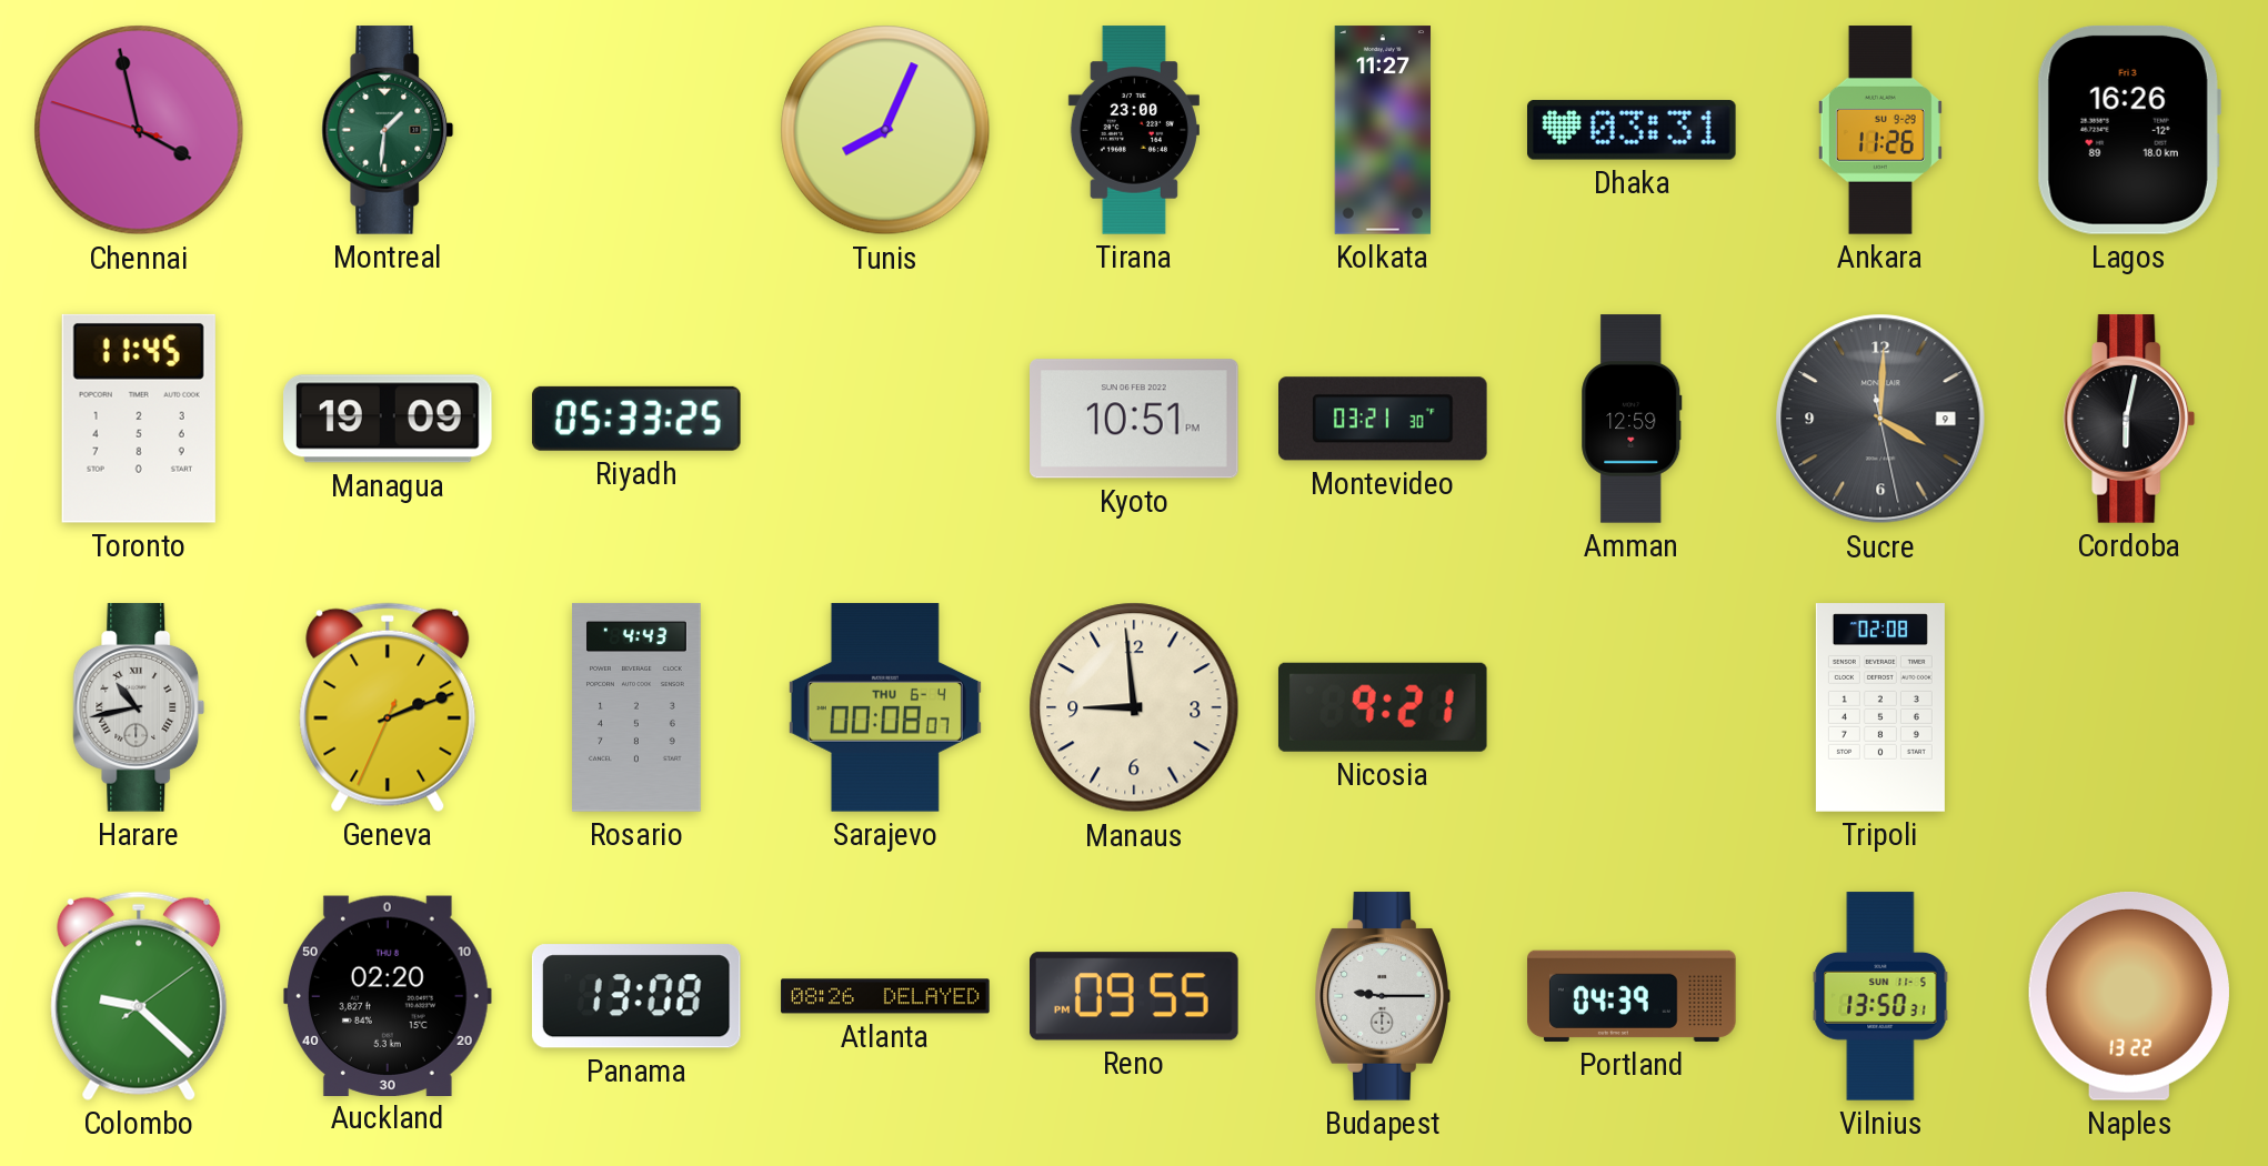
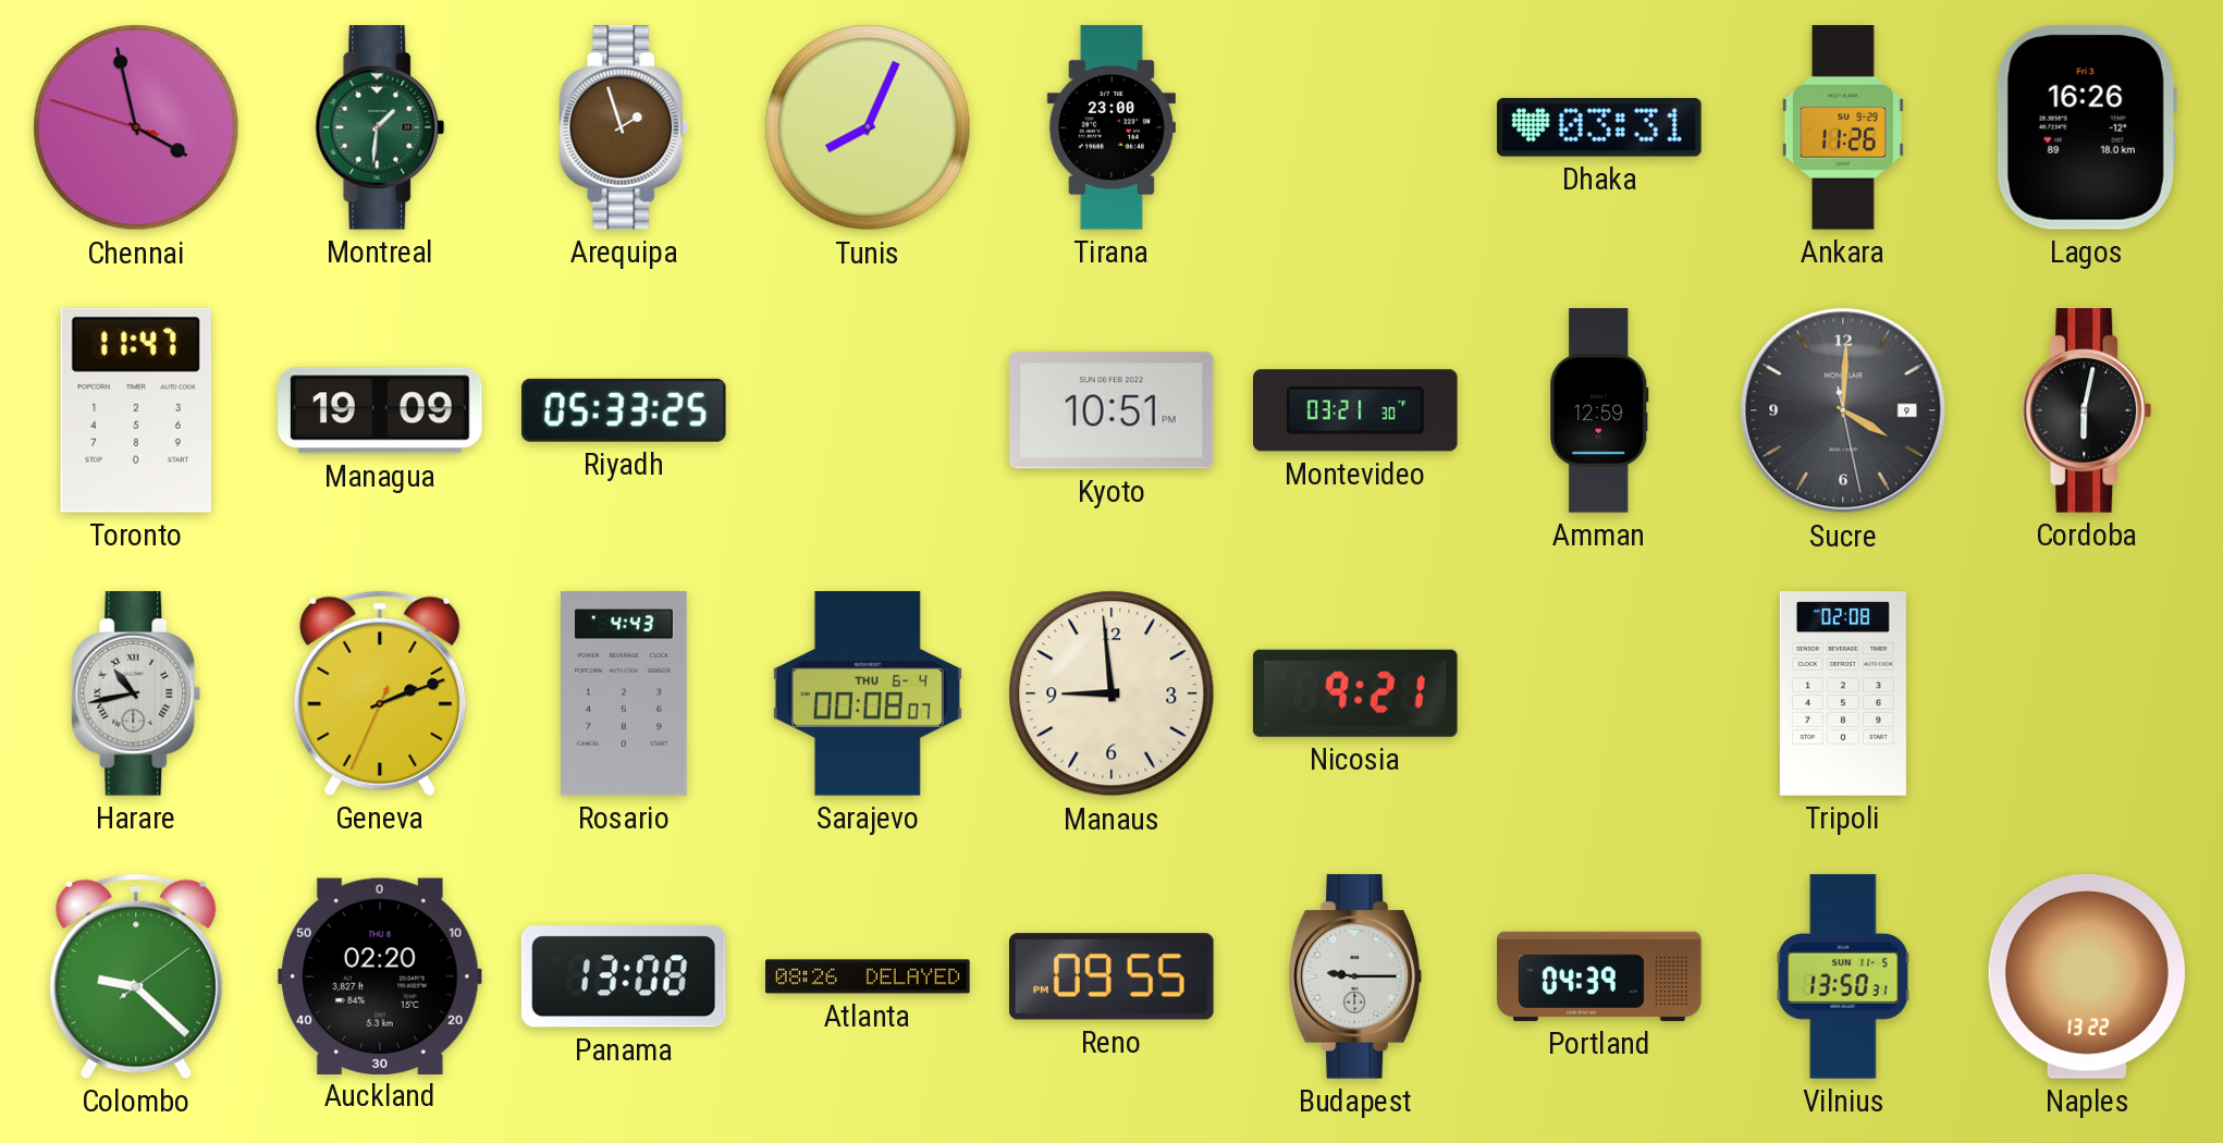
Arequipa: none -> 1:57 (624, 127)
Kolkata: 11:27 -> none (1383, 130)
Toronto: 11:45 -> 11:47 (136, 410)
